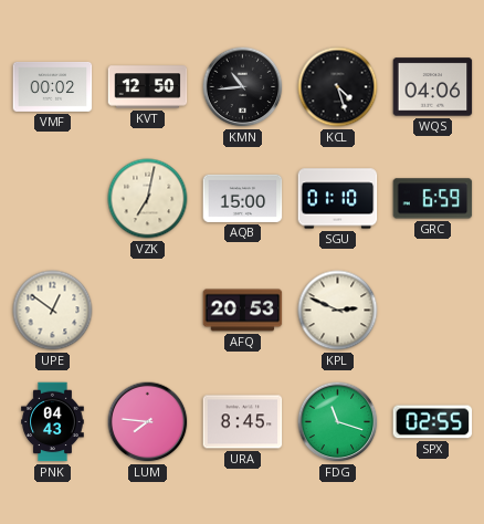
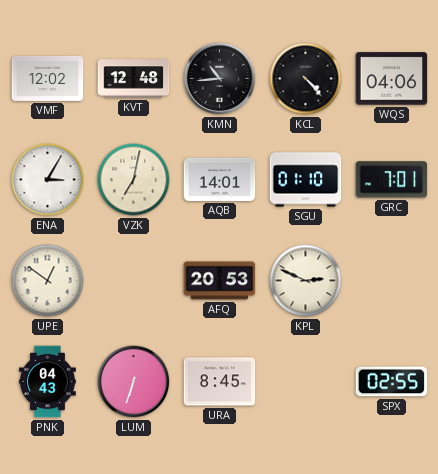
VMF: 00:02 -> 12:02 (48, 78)
KVT: 12:50 -> 12:48 (134, 79)
KCL: 4:27 -> 4:23 (306, 79)
ENA: none -> 3:05 (48, 180)
AQB: 15:00 -> 14:01 (220, 179)
GRC: 6:59 -> 7:01 (392, 180)
LUM: 7:46 -> 6:33 (134, 382)
FDG: 11:18 -> none (338, 422)
